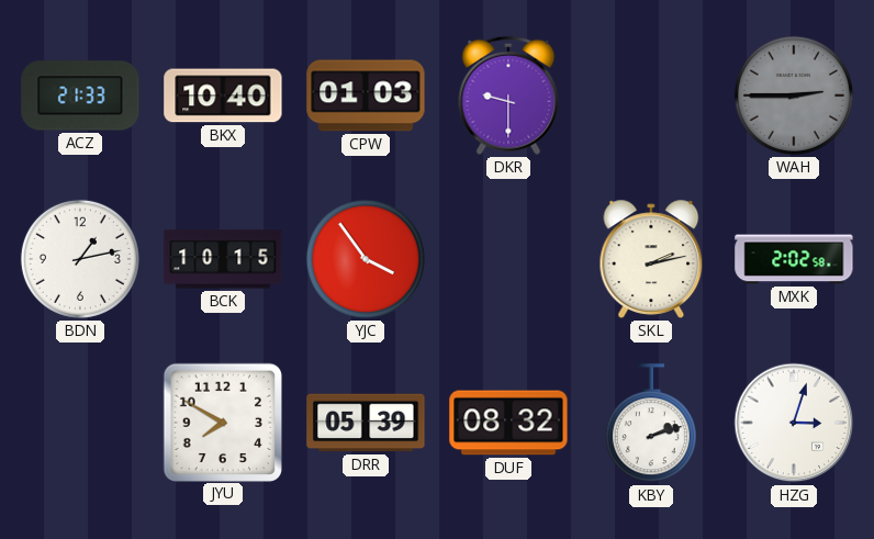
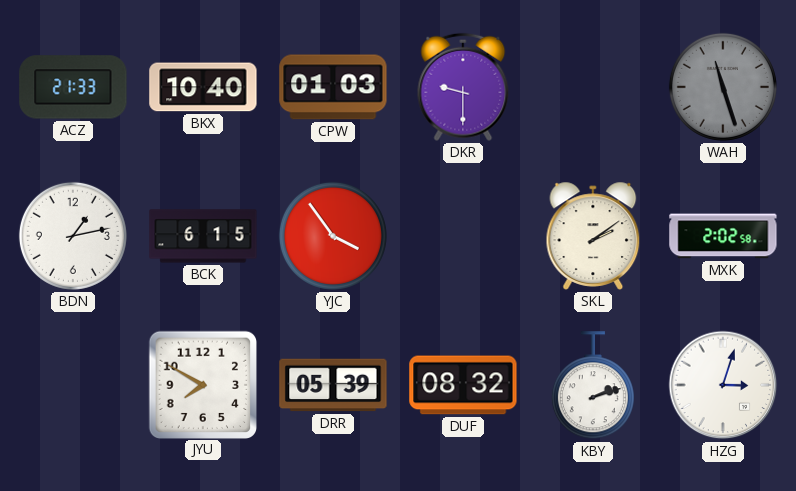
WAH: 2:45 -> 11:27 (723, 87)
BCK: 10:15 -> 6:15 (203, 236)
SKL: 2:13 -> 2:09 (593, 236)
